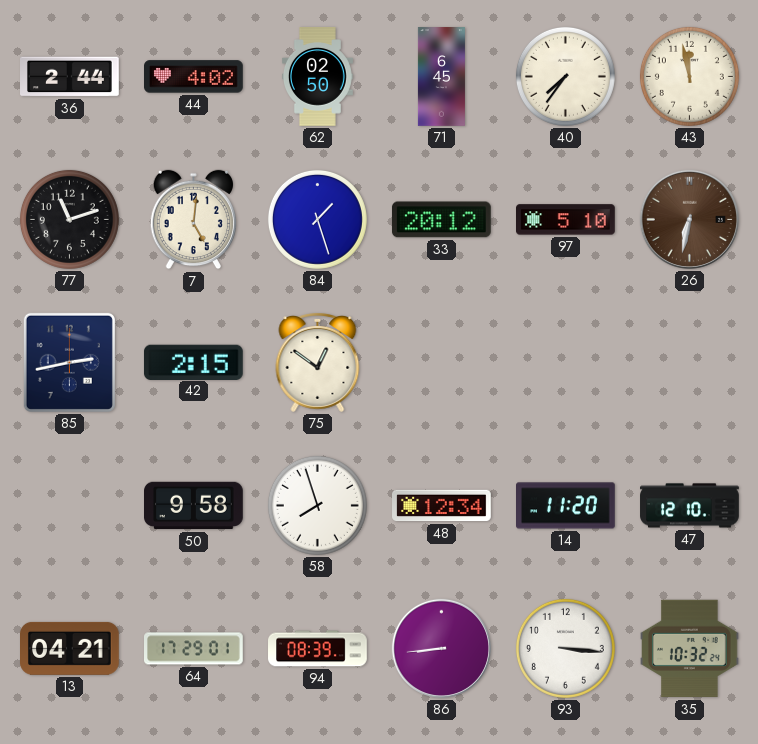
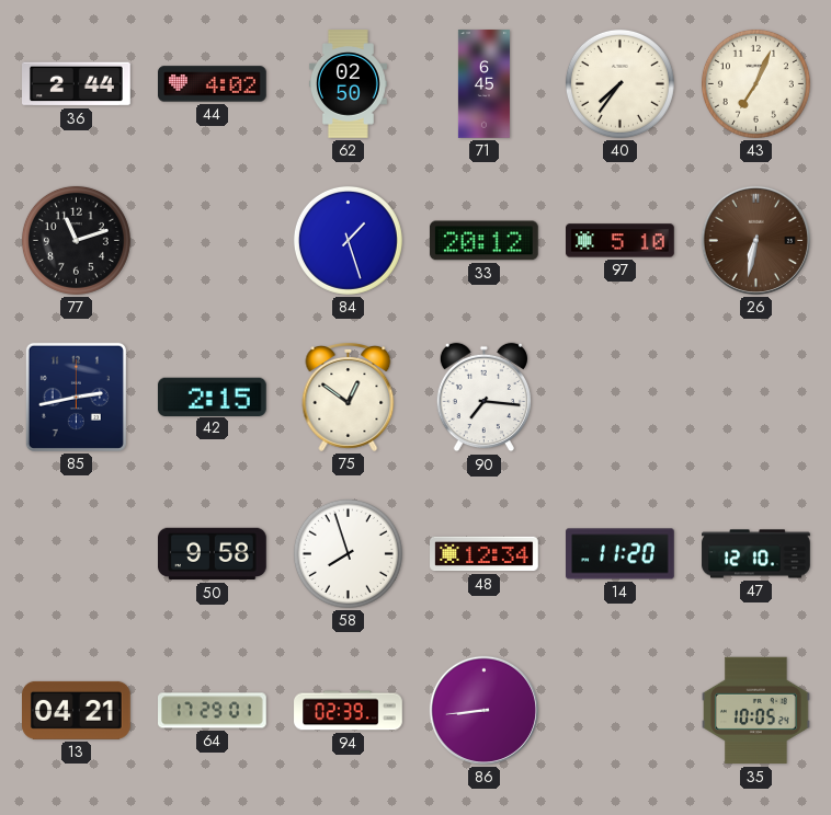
43: 11:58 -> 7:04 (755, 83)
7: 5:01 -> none (193, 220)
90: none -> 7:16 (483, 398)
94: 08:39 -> 02:39 (349, 711)
93: 3:16 -> none (565, 648)
35: 10:32 -> 10:05 (756, 711)
